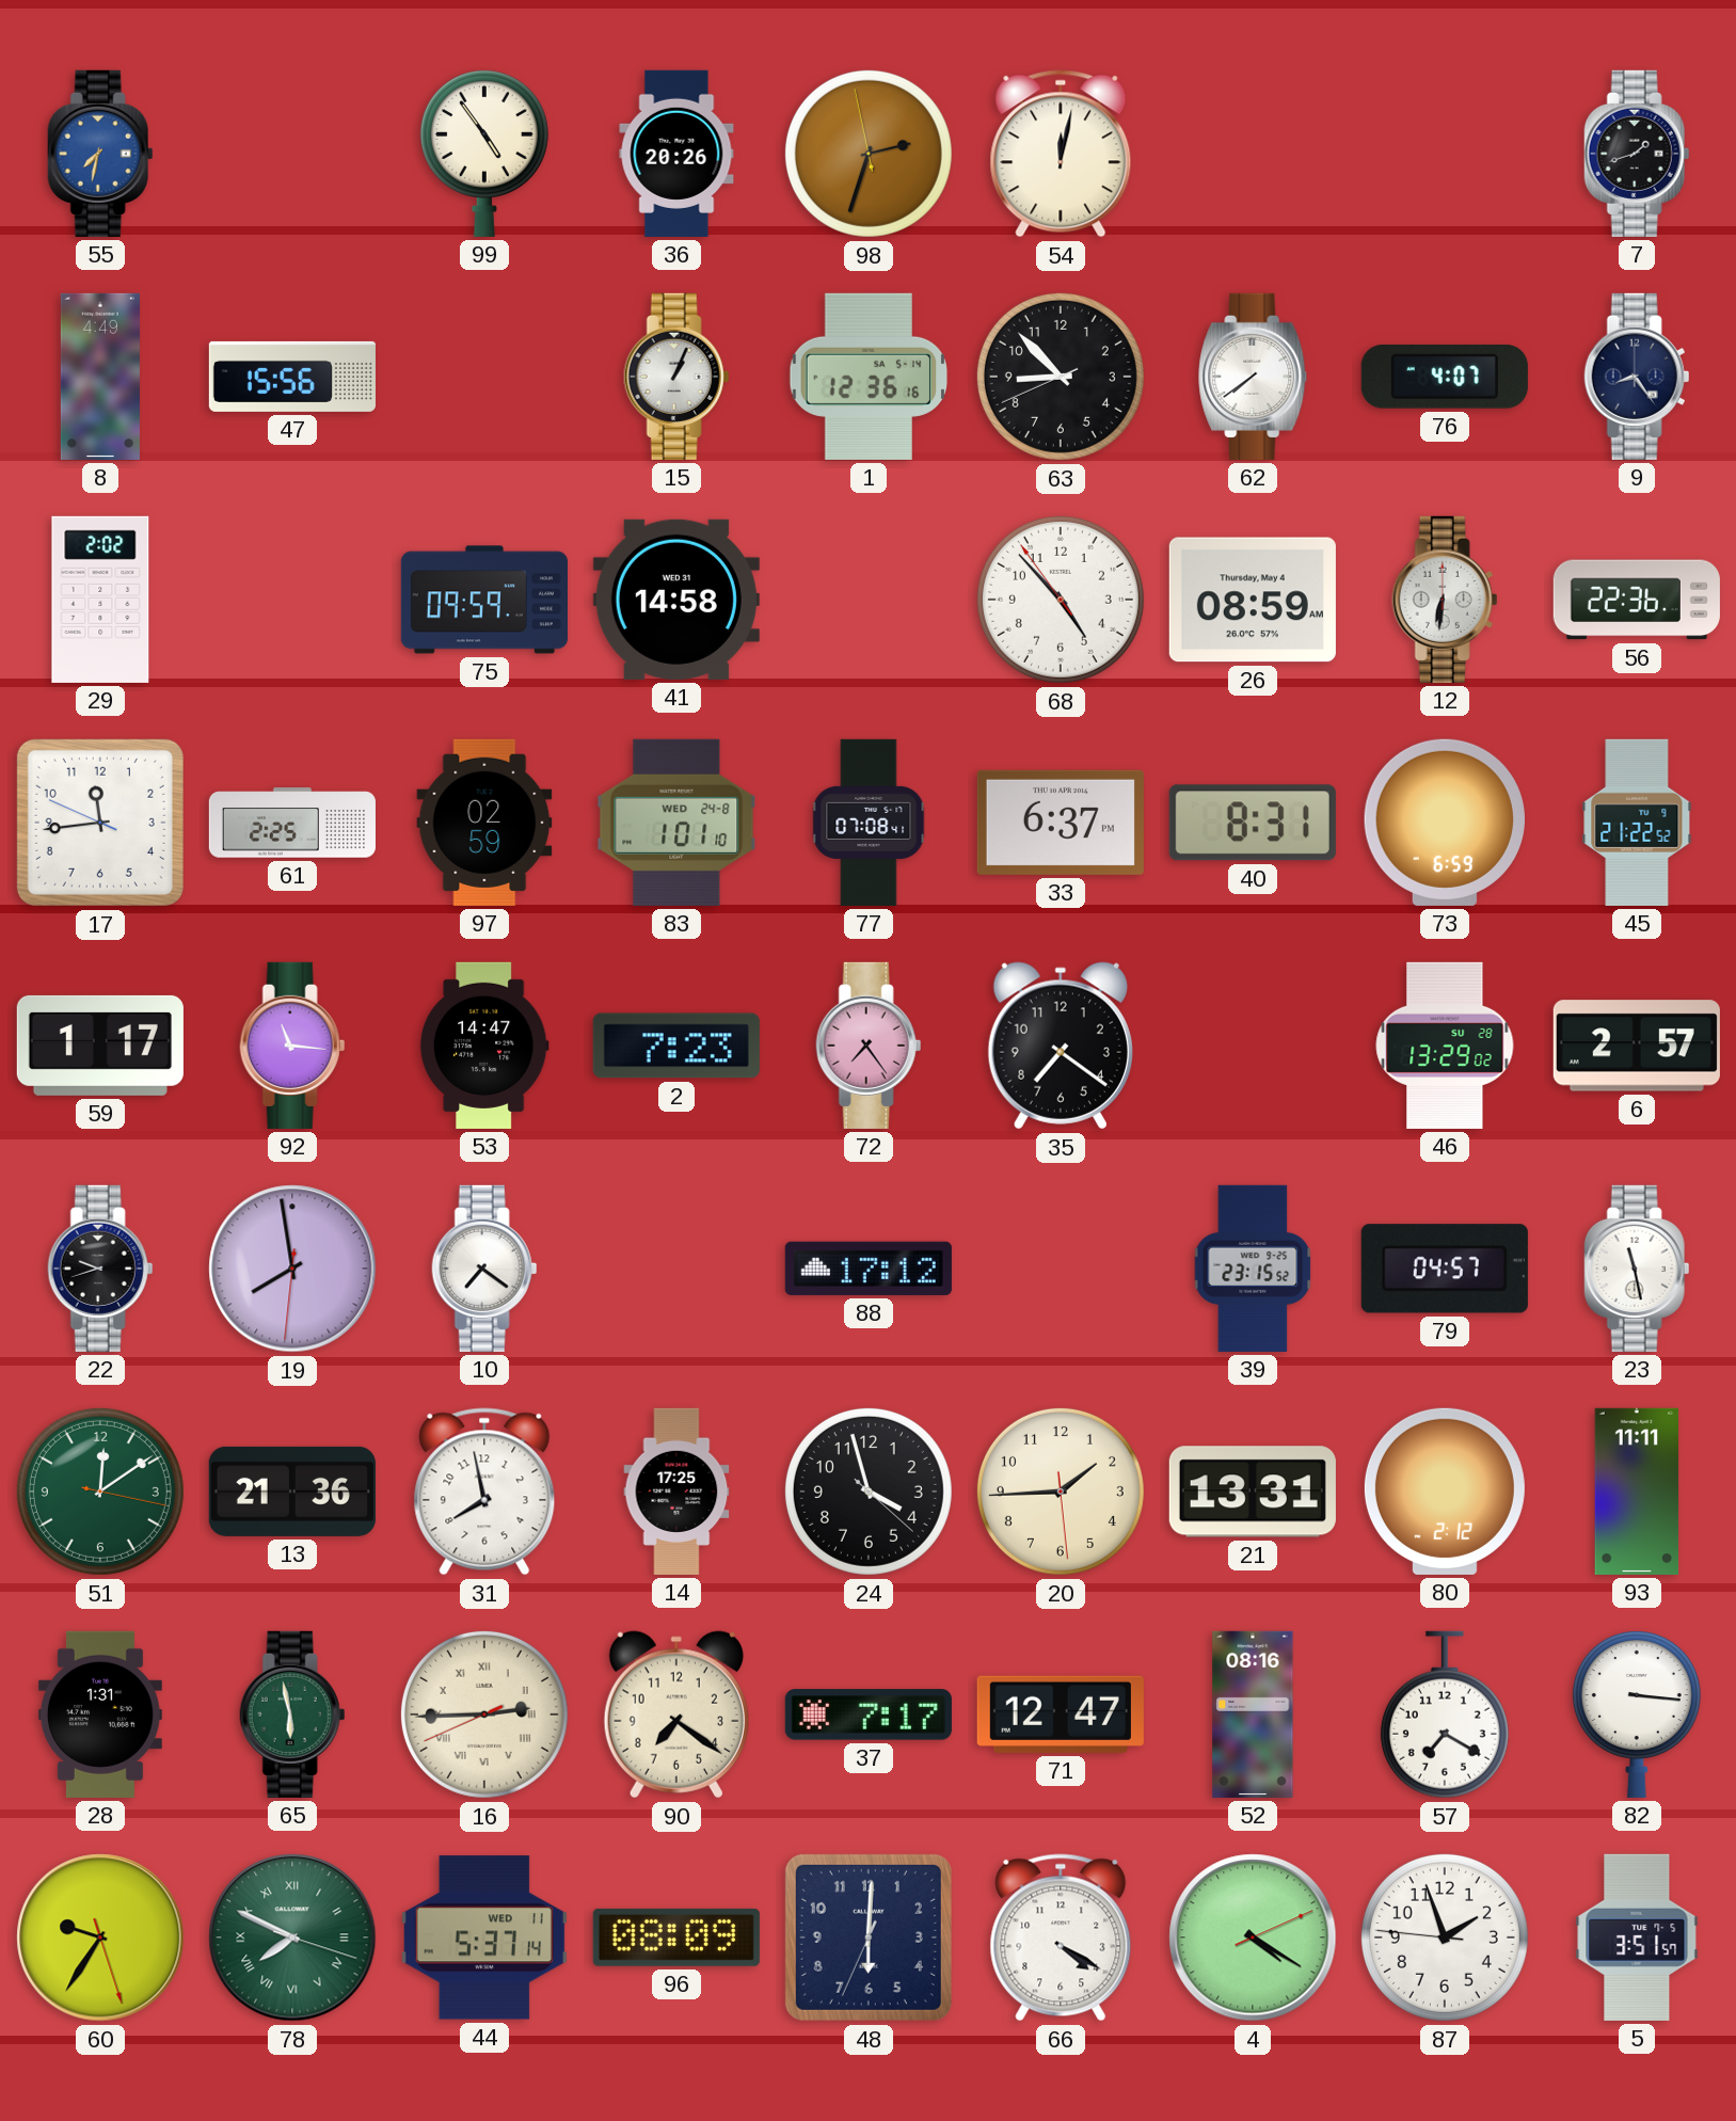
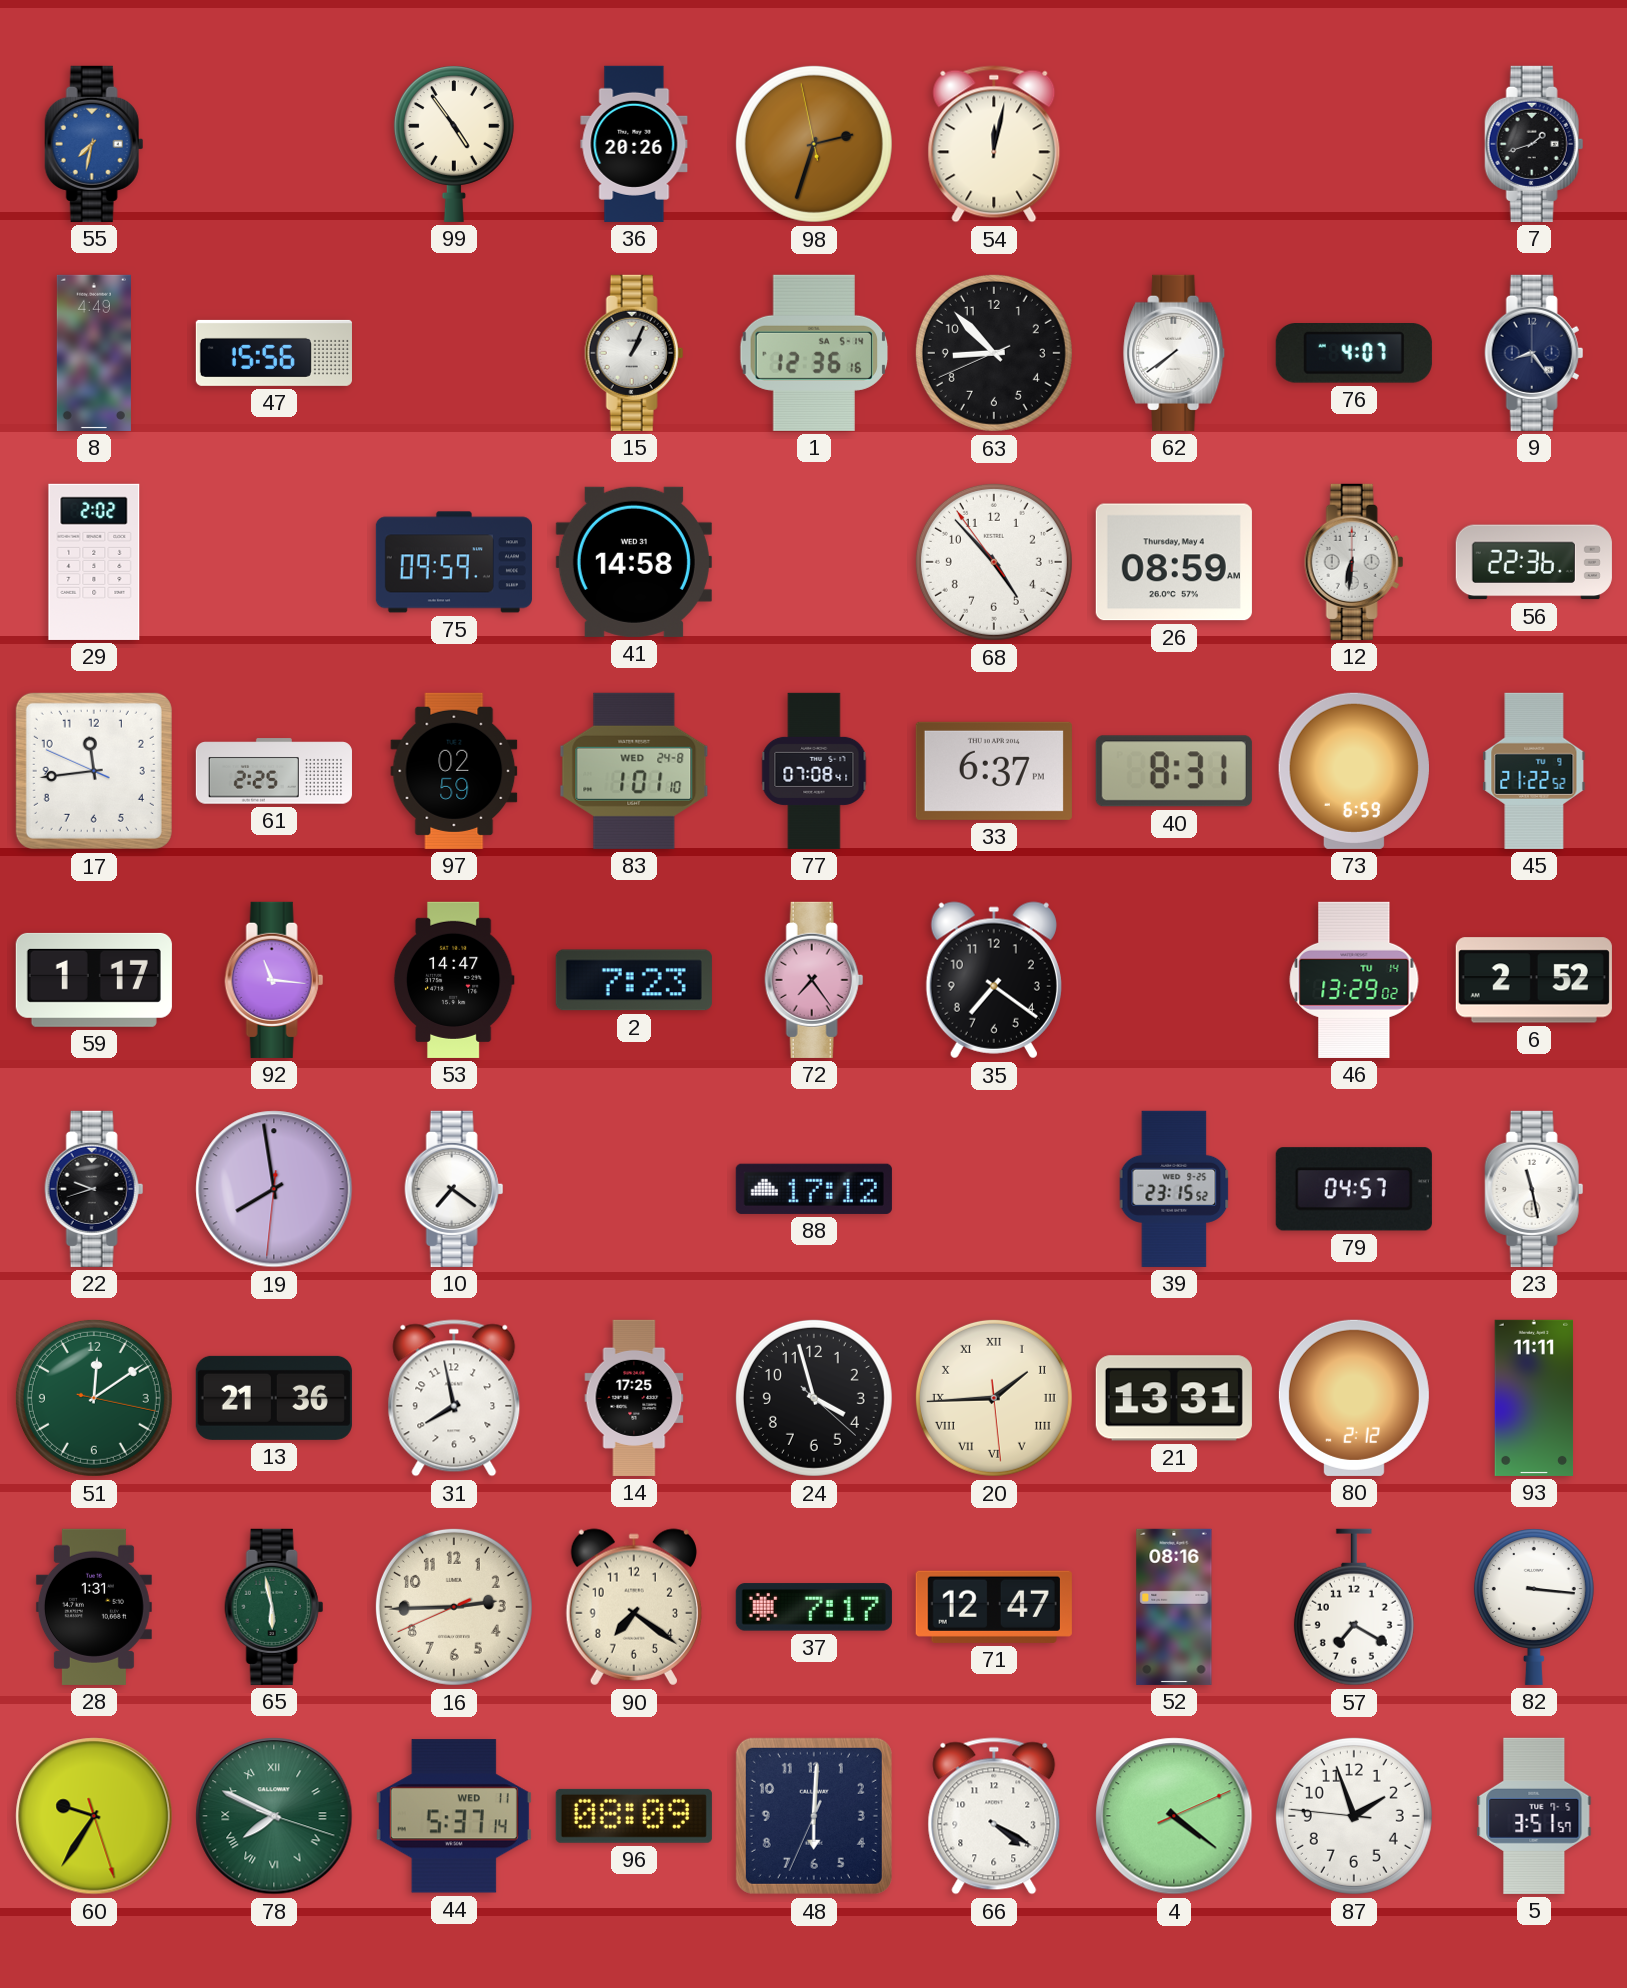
46 date: SU 28 -> TU 14 (1354, 980)
6: 2:57 -> 2:52 (1534, 980)
20 numerals: Arabic -> Roman (994, 1398)
16 numerals: Roman -> Arabic (454, 1607)
4: 4:20 -> 4:21 (1174, 1816)
